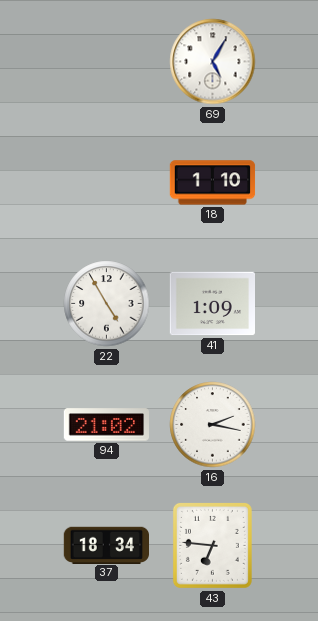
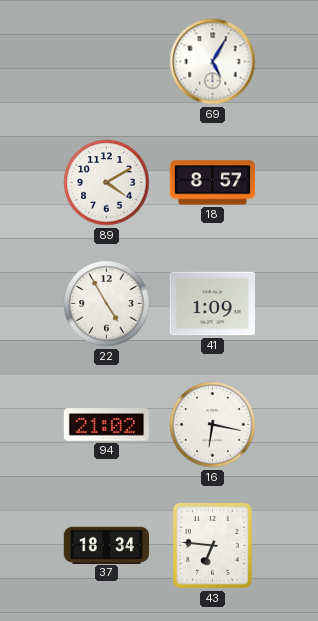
89: none -> 4:10 (107, 183)
18: 1:10 -> 8:57 (213, 183)
16: 2:17 -> 6:17 (213, 425)
